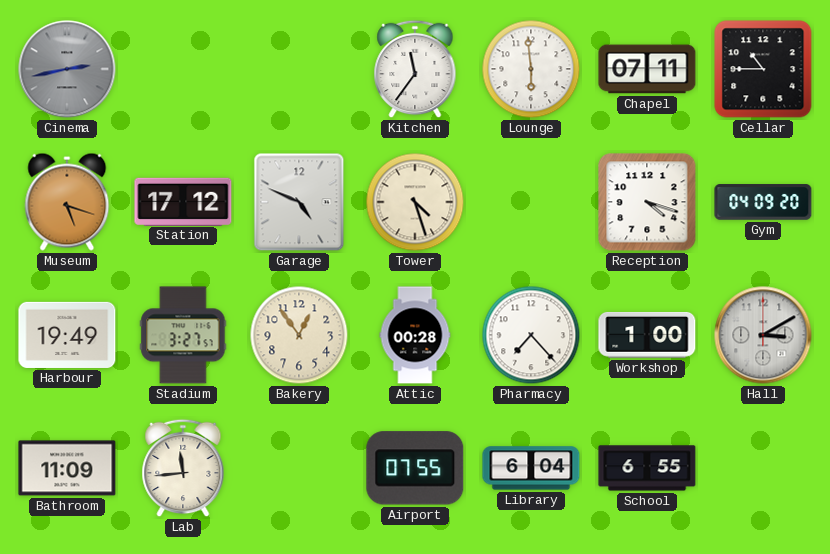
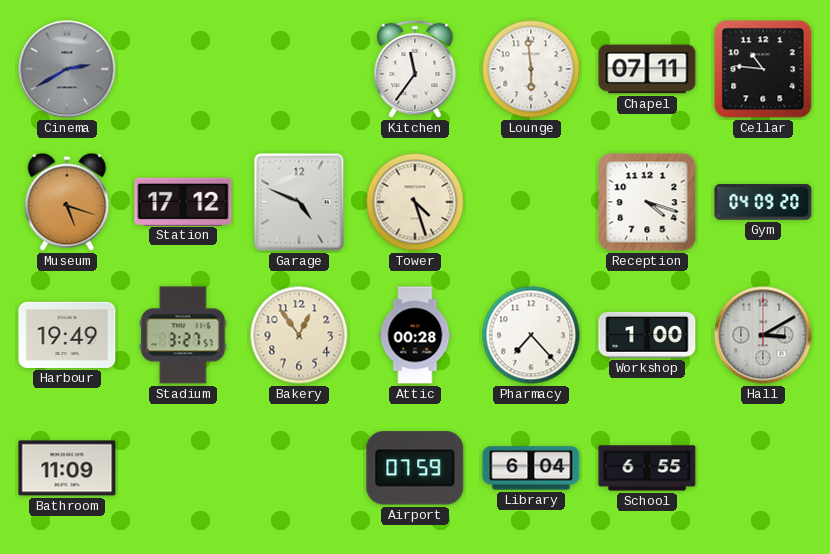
Cinema: 2:43 -> 2:40 (67, 69)
Cellar: 10:45 -> 10:46 (763, 69)
Lab: 11:44 -> none (183, 468)
Airport: 07:55 -> 07:59 (415, 468)
